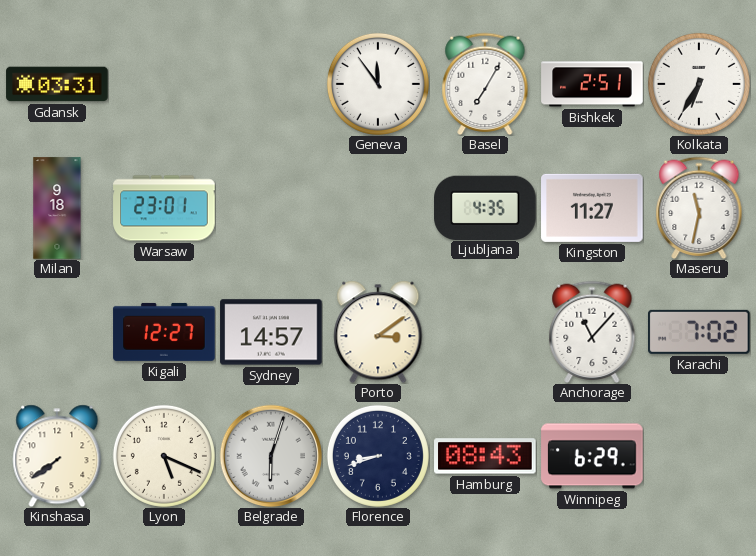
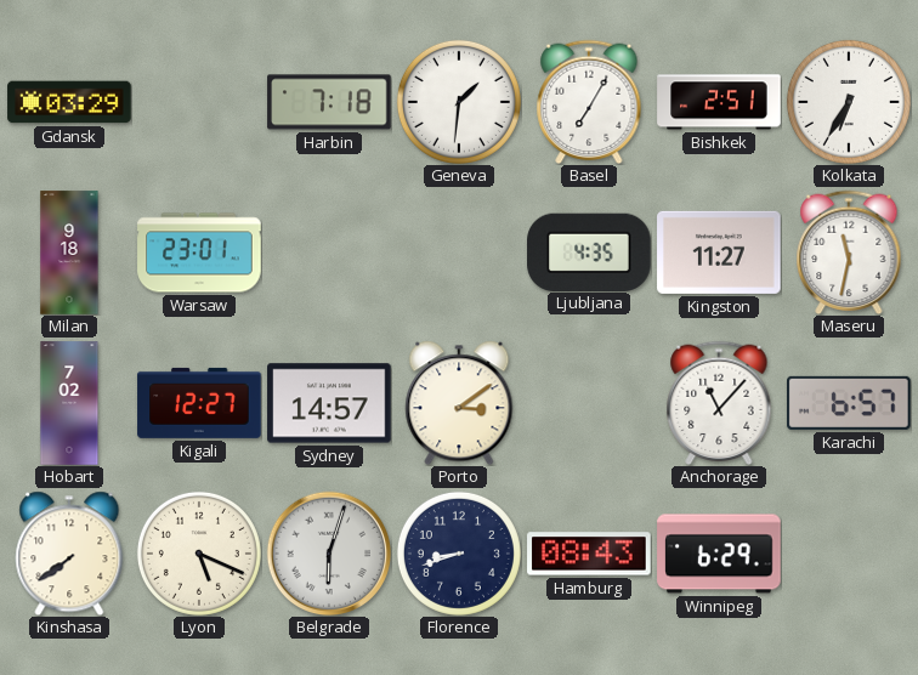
Gdansk: 03:31 -> 03:29 (69, 102)
Harbin: none -> 7:18 (329, 102)
Geneva: 11:54 -> 1:31 (459, 102)
Hobart: none -> 7:02 (69, 403)
Karachi: 7:02 -> 6:57 (850, 403)
